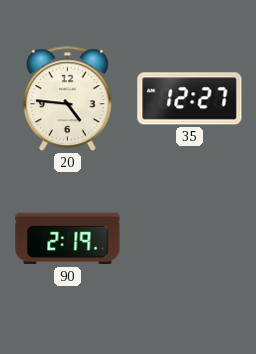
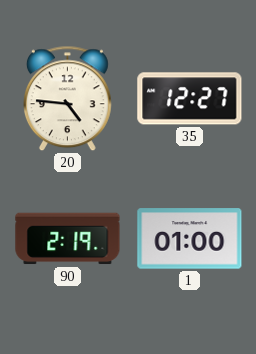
1: none -> 01:00 (190, 239)
